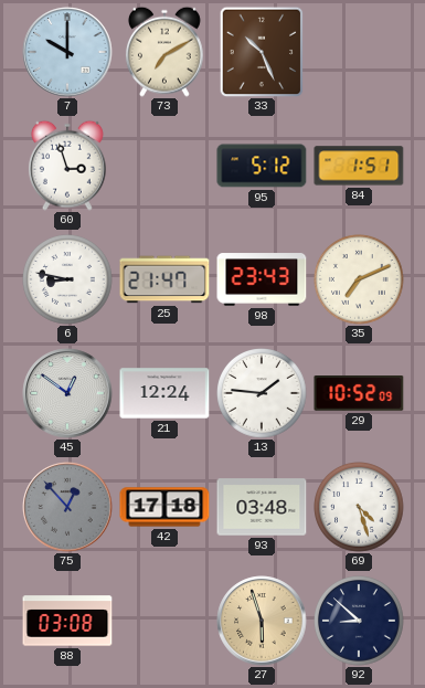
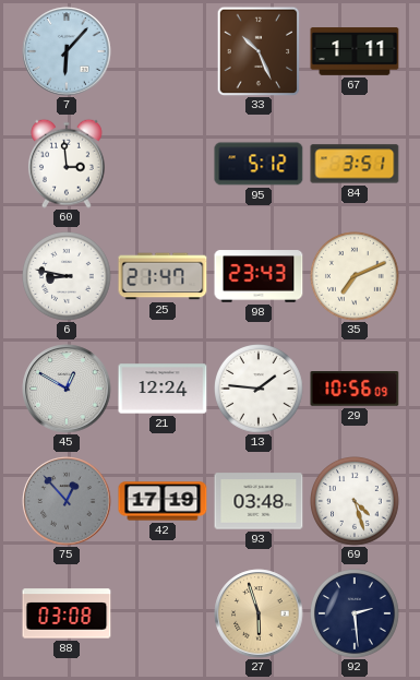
7: 10:00 -> 6:07 (67, 51)
73: 7:10 -> none (164, 52)
67: none -> 1:11 (355, 51)
60: 2:57 -> 2:59 (67, 164)
84: 1:51 -> 3:51 (355, 164)
45: 12:51 -> 12:50 (67, 389)
29: 10:52 -> 10:56 (355, 390)
42: 17:18 -> 17:19 (163, 501)
92: 8:52 -> 2:29 (356, 615)
